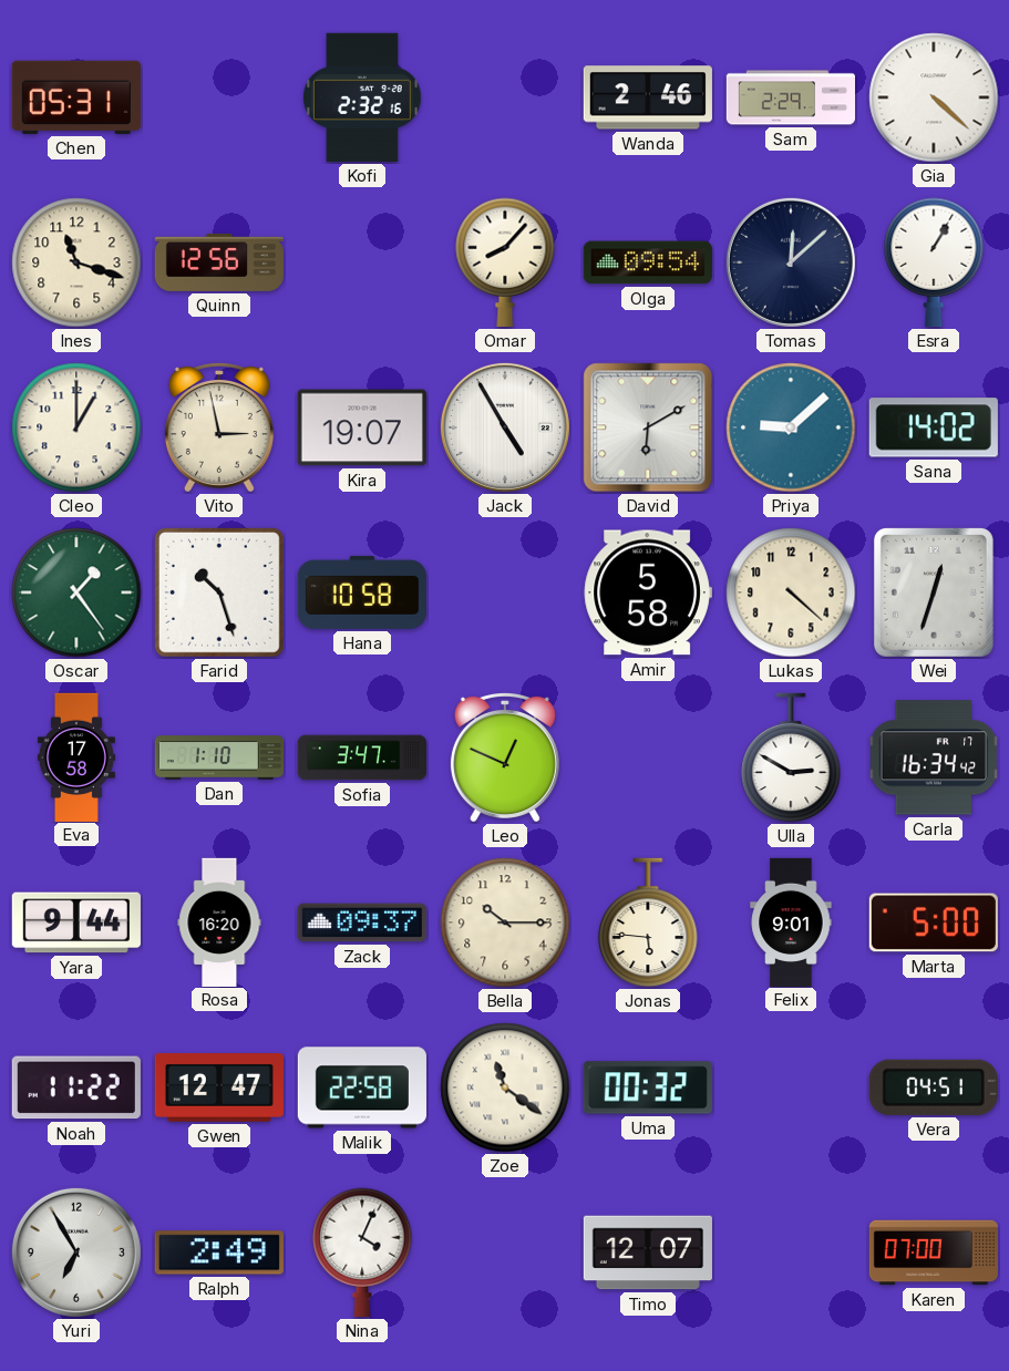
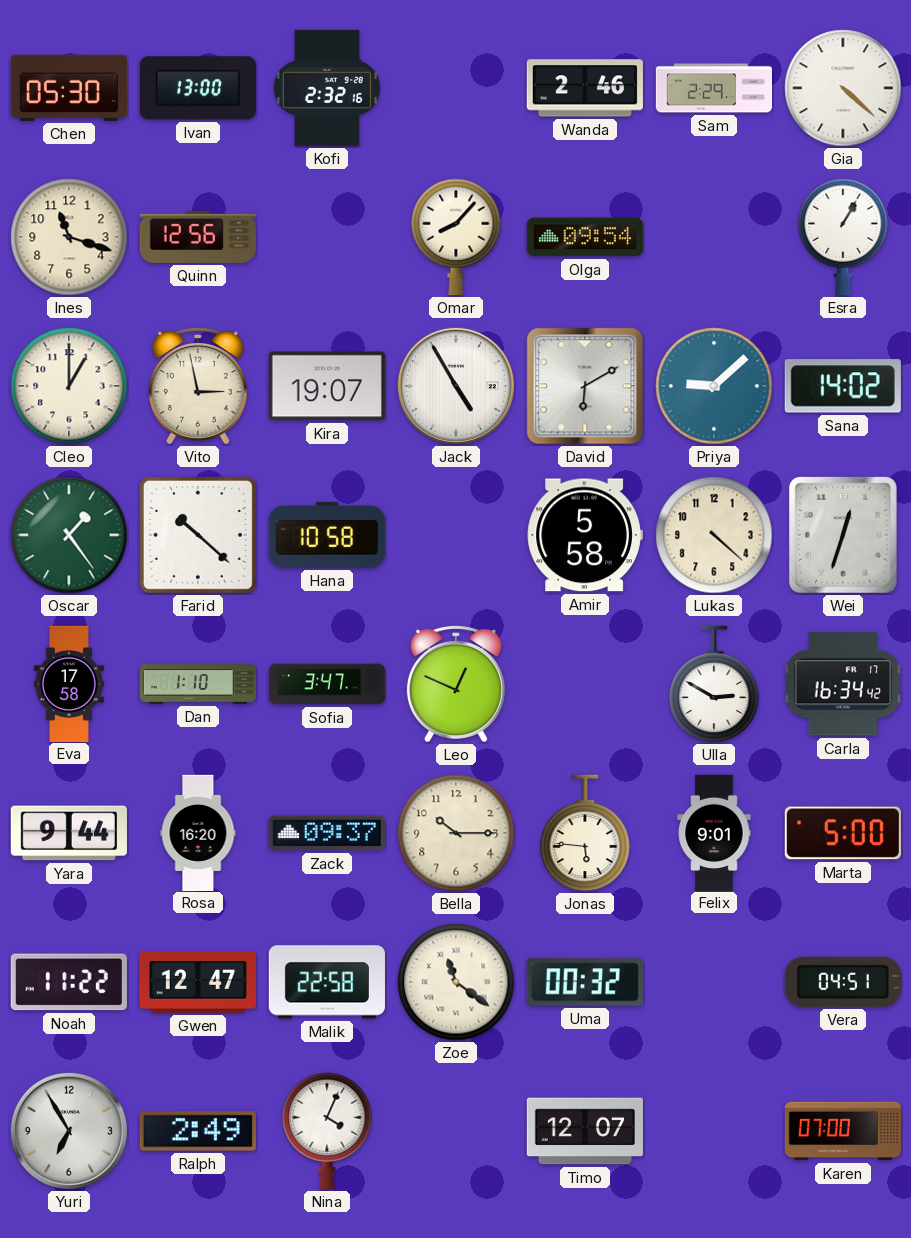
Chen: 05:31 -> 05:30 (69, 88)
Ivan: none -> 13:00 (198, 88)
Tomas: 12:08 -> none (791, 262)
Farid: 10:27 -> 10:22 (198, 535)
